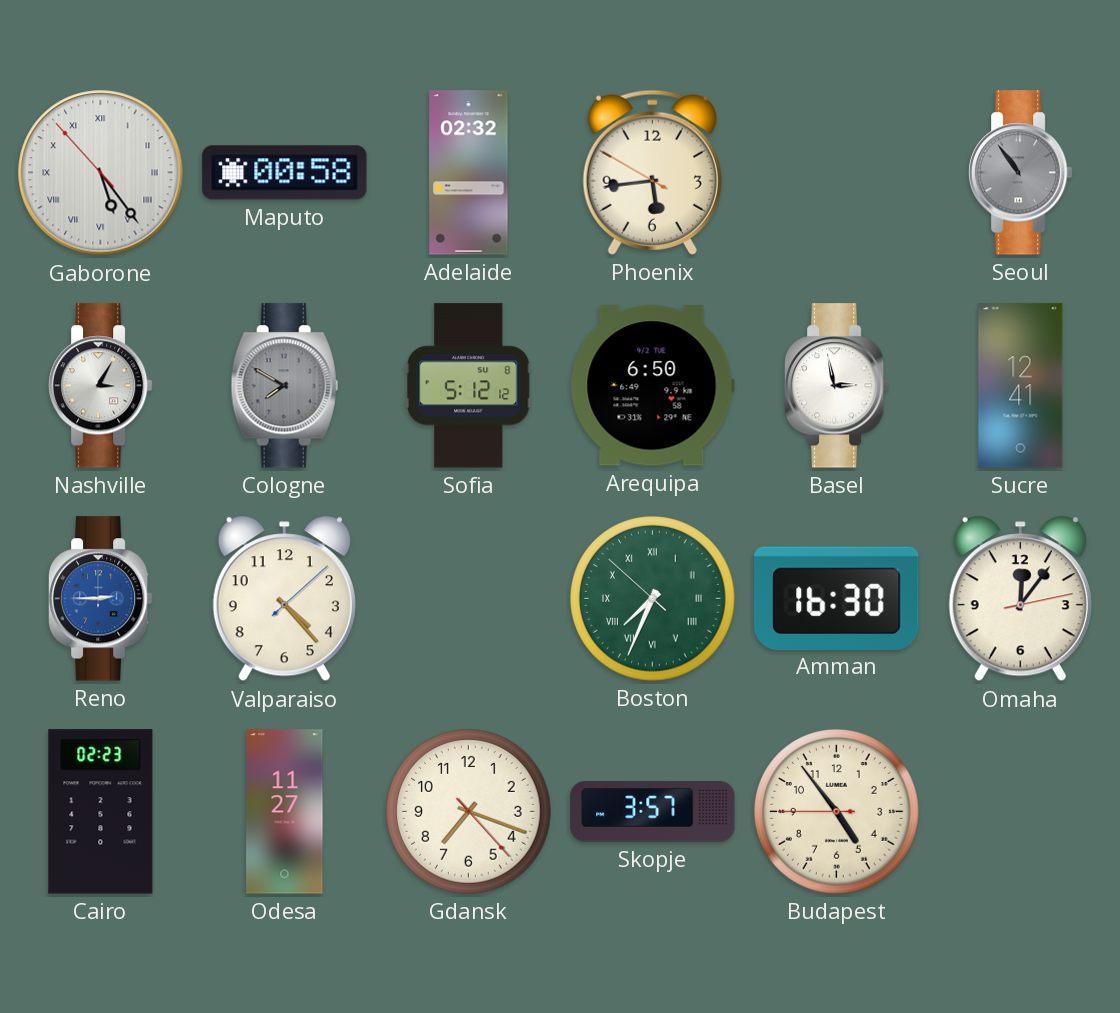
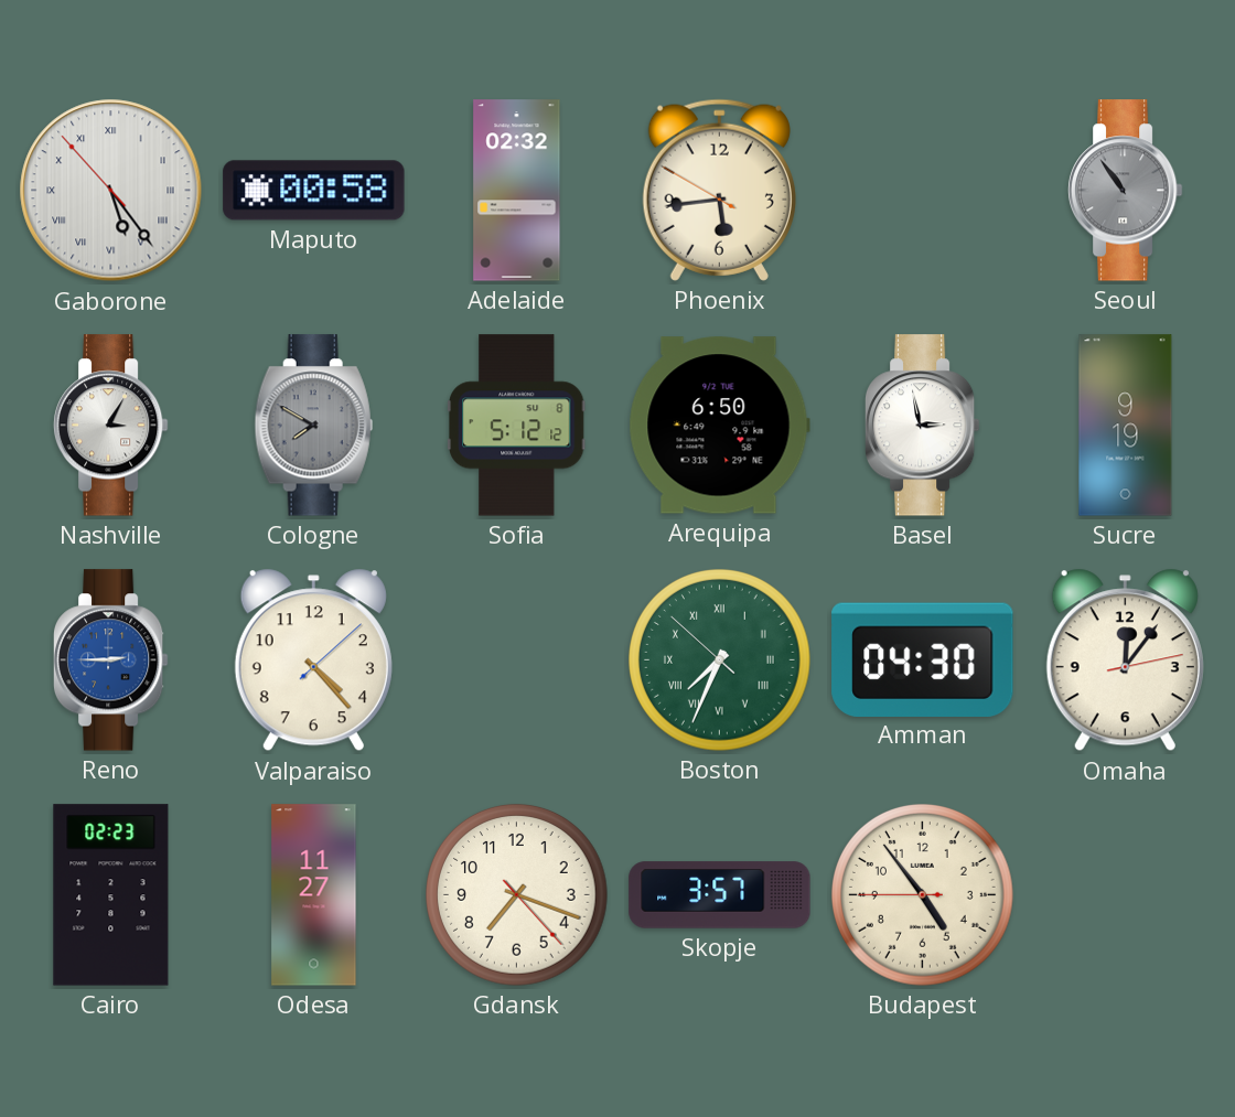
Sucre: 12:41 -> 9:19 (1126, 426)
Amman: 16:30 -> 04:30 (923, 659)
